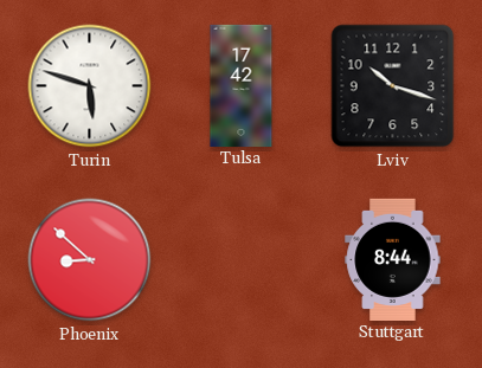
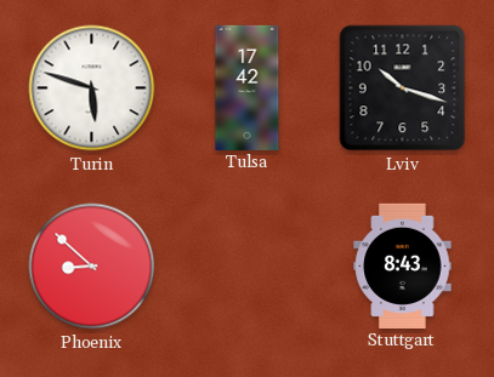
Stuttgart: 8:44 -> 8:43 (403, 265)
